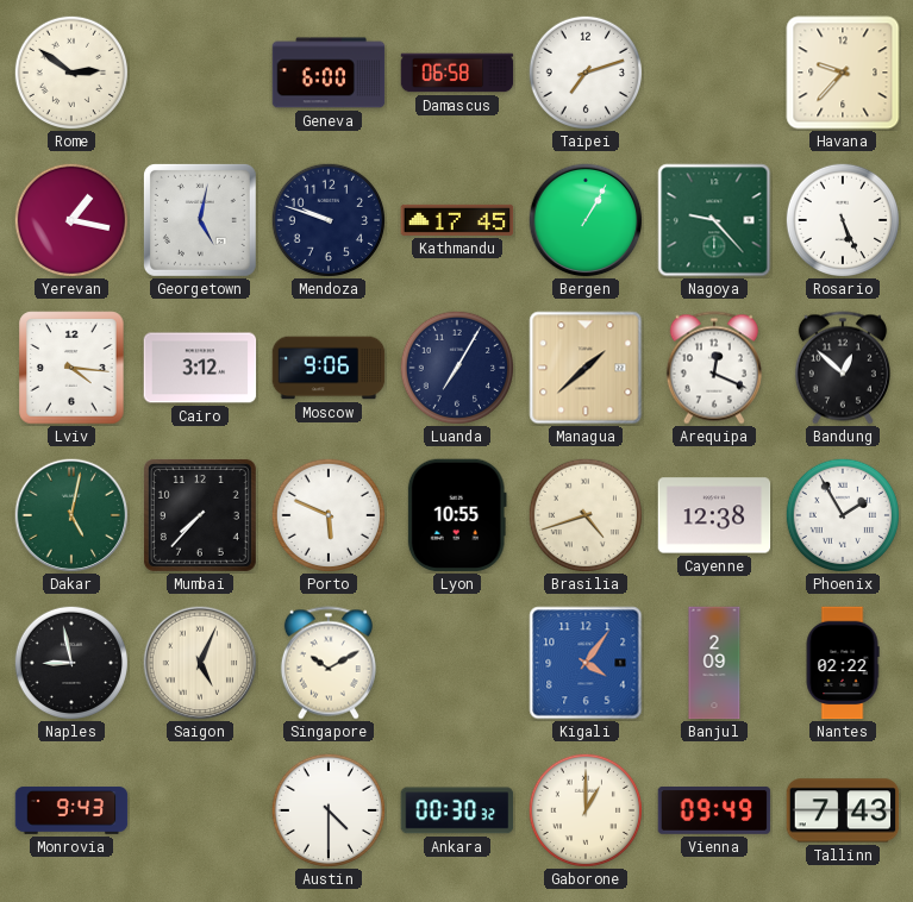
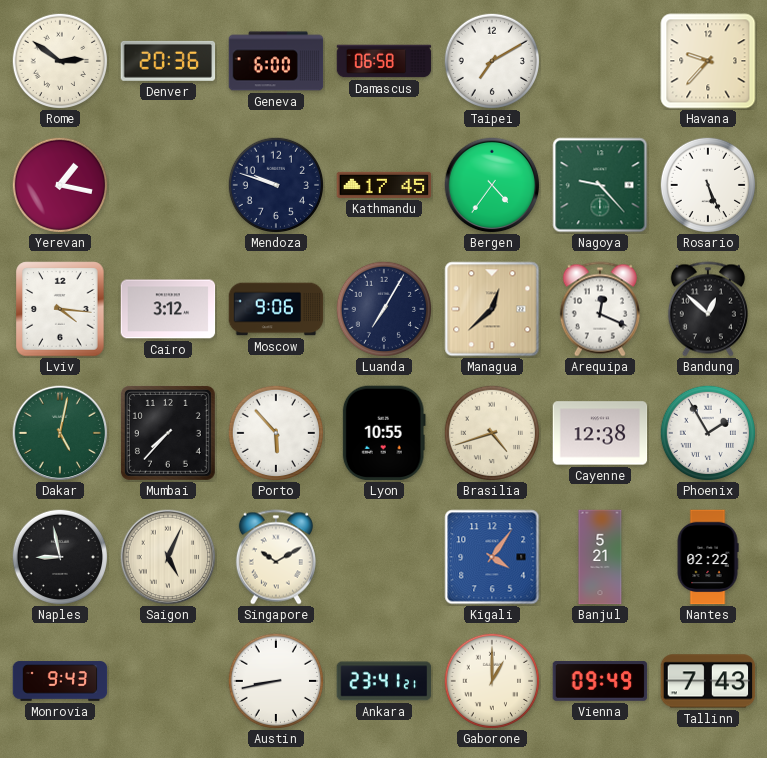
Denver: none -> 20:36 (168, 61)
Taipei: 7:12 -> 7:10 (491, 60)
Georgetown: 5:02 -> none (200, 220)
Bergen: 1:05 -> 4:36 (492, 185)
Managua: 1:38 -> 12:38 (492, 309)
Porto: 5:49 -> 5:53 (275, 432)
Banjul: 2:09 -> 5:21 (600, 557)
Austin: 4:30 -> 8:43 (275, 680)
Ankara: 00:30 -> 23:41 (384, 681)
